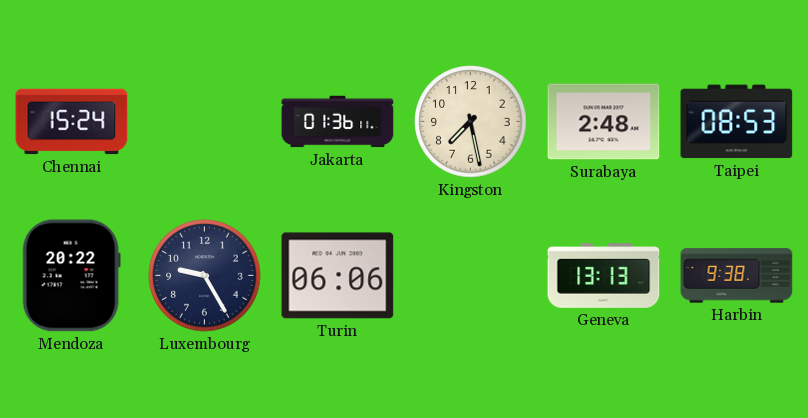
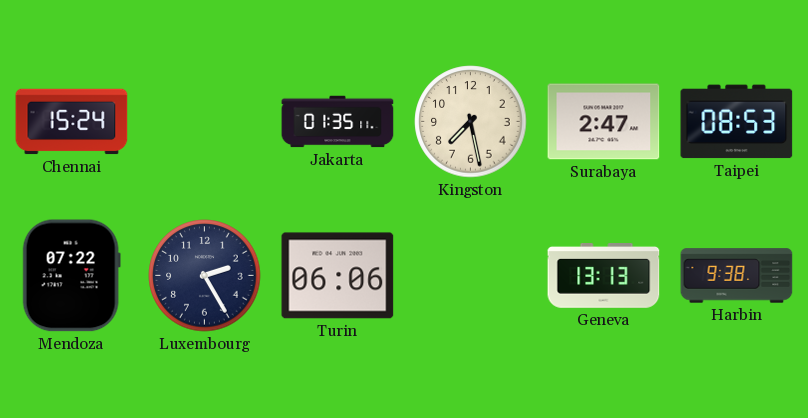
Jakarta: 01:36 -> 01:35 (338, 122)
Surabaya: 2:48 -> 2:47 (604, 122)
Mendoza: 20:22 -> 07:22 (71, 276)
Luxembourg: 9:25 -> 2:25 (205, 276)
